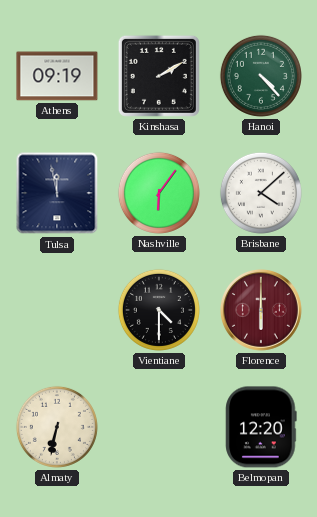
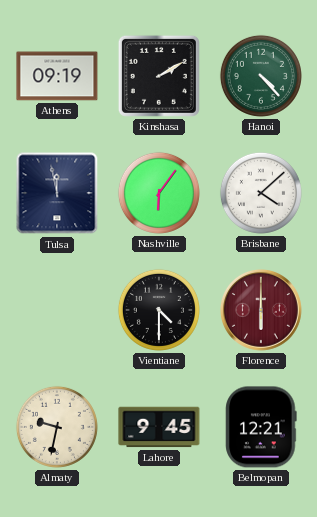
Almaty: 6:32 -> 9:32 (57, 427)
Lahore: none -> 9:45 (159, 427)
Belmopan: 12:20 -> 12:21 (261, 427)
